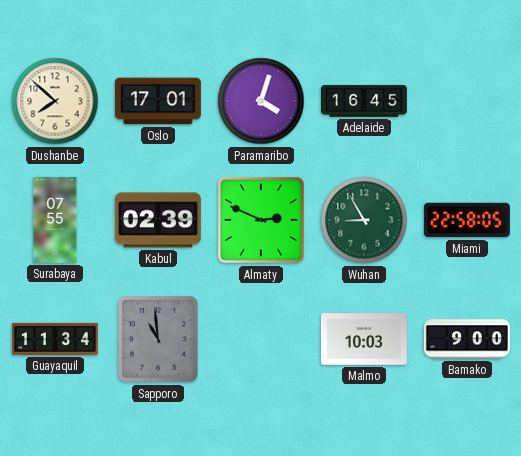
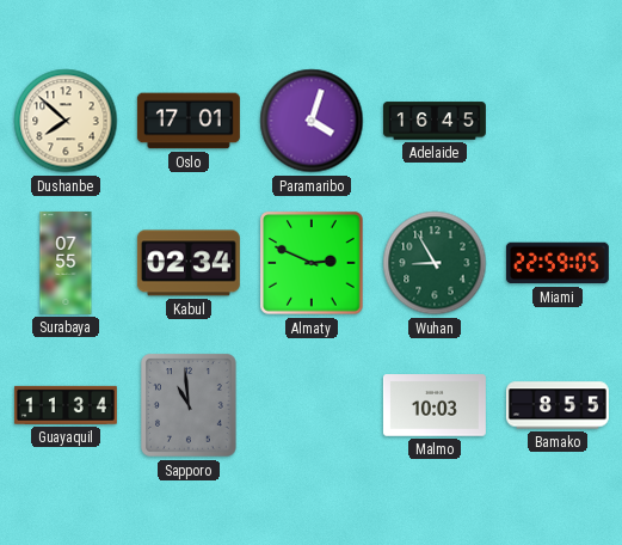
Kabul: 02:39 -> 02:34 (189, 263)
Miami: 22:58 -> 22:59 (558, 263)
Bamako: 9:00 -> 8:55 (558, 405)
